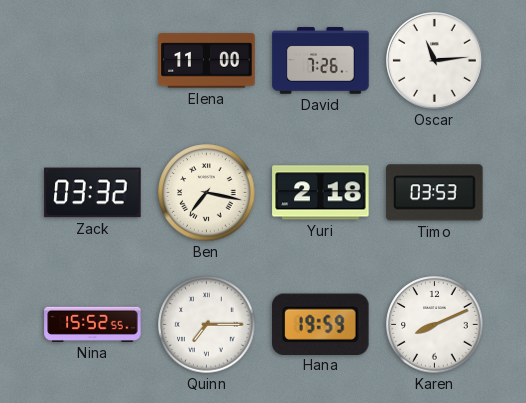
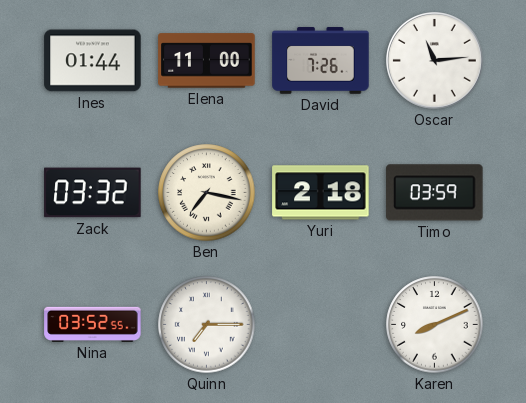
Ines: none -> 01:44 (93, 61)
Timo: 03:53 -> 03:59 (435, 193)
Nina: 15:52 -> 03:52 (93, 324)
Hana: 19:59 -> none (321, 324)
